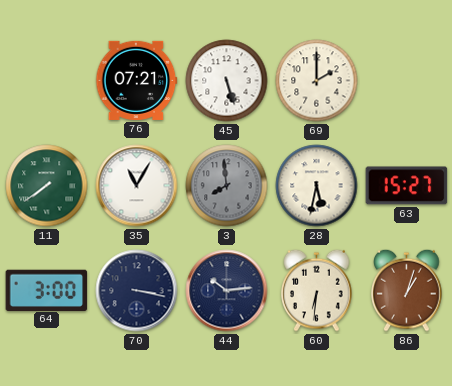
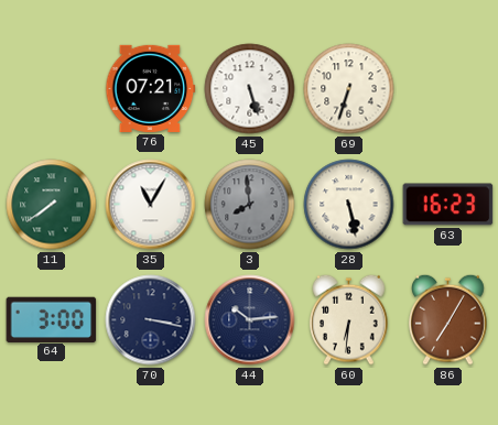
69: 2:00 -> 6:33 (349, 89)
28: 5:32 -> 5:28 (349, 205)
63: 15:27 -> 16:23 (448, 205)
86: 1:03 -> 7:05 (448, 319)
